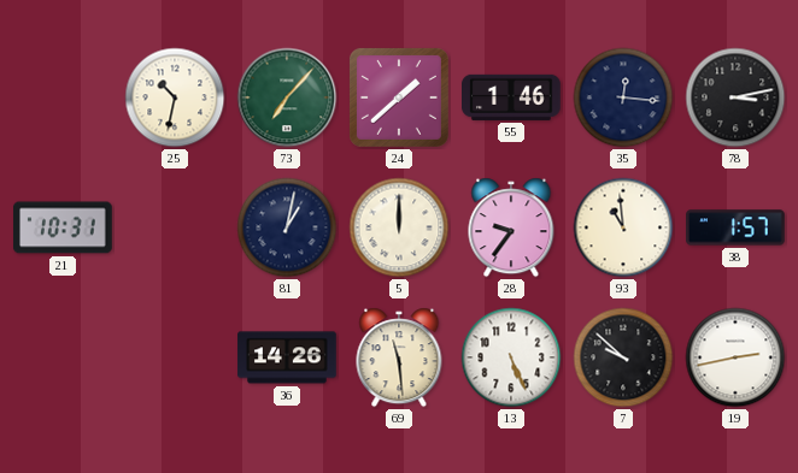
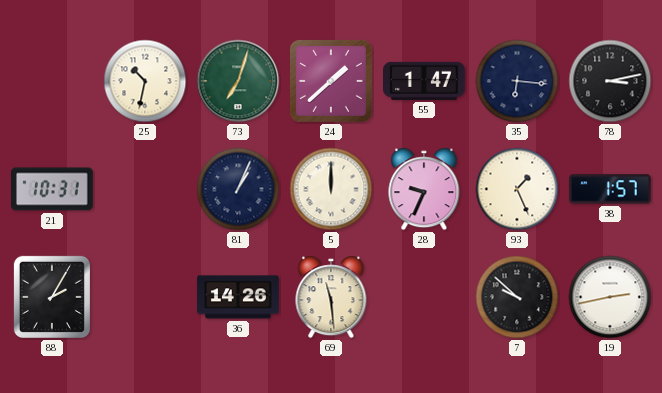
73: 7:07 -> 7:03 (238, 81)
55: 1:46 -> 1:47 (425, 81)
35: 12:16 -> 6:16 (517, 81)
81: 1:02 -> 1:04 (238, 189)
28: 9:36 -> 9:34 (424, 189)
93: 10:59 -> 1:26 (517, 189)
88: none -> 2:05 (52, 297)
13: 5:26 -> none (511, 357)
